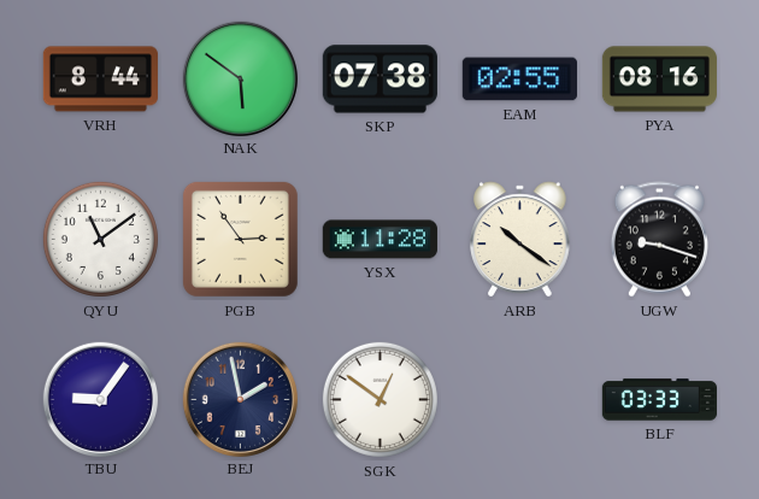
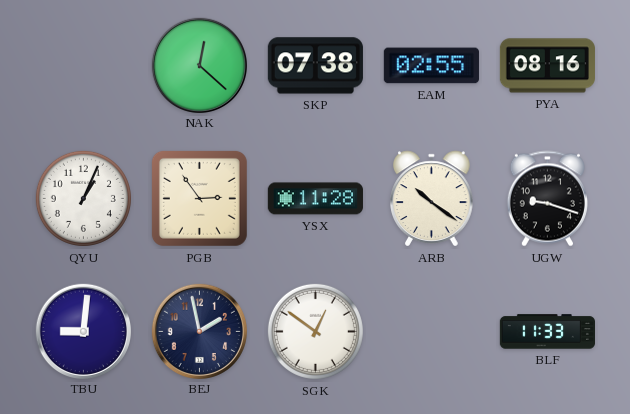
VRH: 8:44 -> none (100, 80)
NAK: 5:51 -> 12:22 (199, 65)
QYU: 11:09 -> 1:04 (83, 198)
TBU: 9:06 -> 9:01 (83, 331)
BLF: 03:33 -> 11:33 (547, 332)
